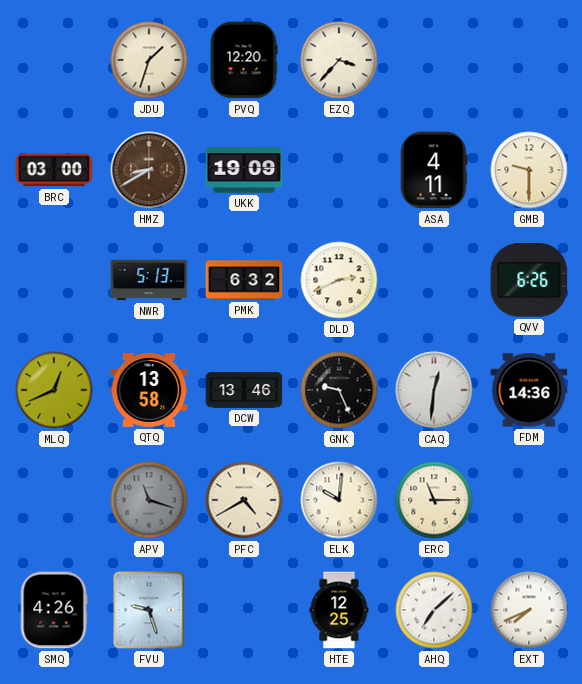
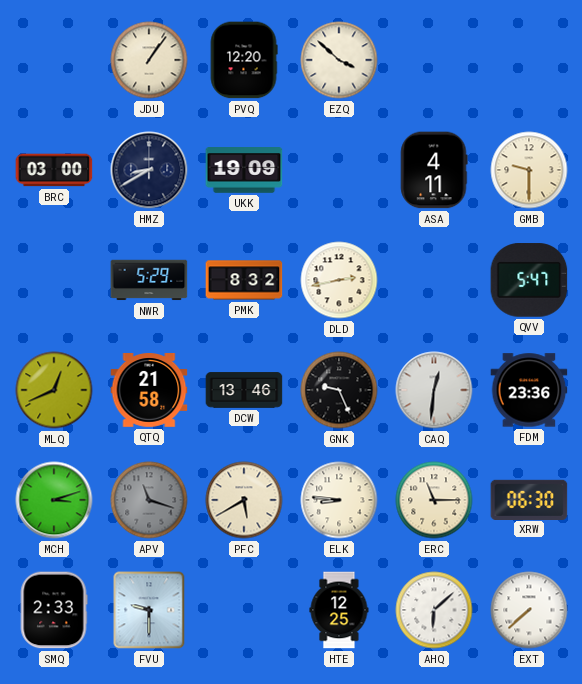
JDU: 1:33 -> 1:06 (149, 60)
EZQ: 3:37 -> 3:52 (339, 60)
HMZ dial: brown -> navy (149, 170)
NWR: 5:13 -> 5:29 (149, 280)
PMK: 6:32 -> 8:32 (244, 280)
DLD: 2:41 -> 2:43 (339, 280)
QVV: 6:26 -> 5:47 (529, 280)
QTQ: 13:58 -> 21:58 (149, 391)
FDM: 14:36 -> 23:36 (529, 390)
MCH: none -> 3:12 (54, 500)
PFC: 4:40 -> 5:40 (244, 500)
ELK: 10:01 -> 8:46 (339, 500)
XRW: none -> 06:30 (529, 499)
SMQ: 4:26 -> 2:33 (54, 610)
FVU: 9:27 -> 9:30 (149, 610)
AHQ: 7:08 -> 6:08 (434, 610)
EXT: 7:41 -> 7:38 (529, 610)
